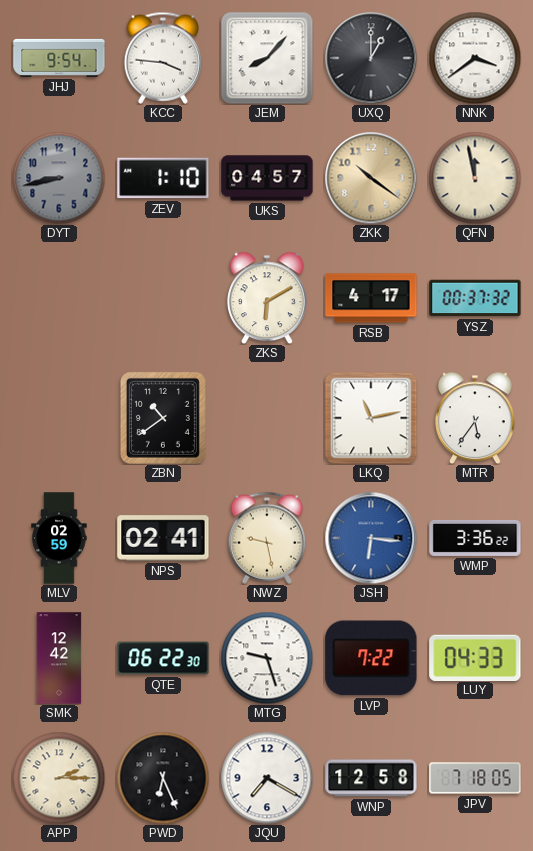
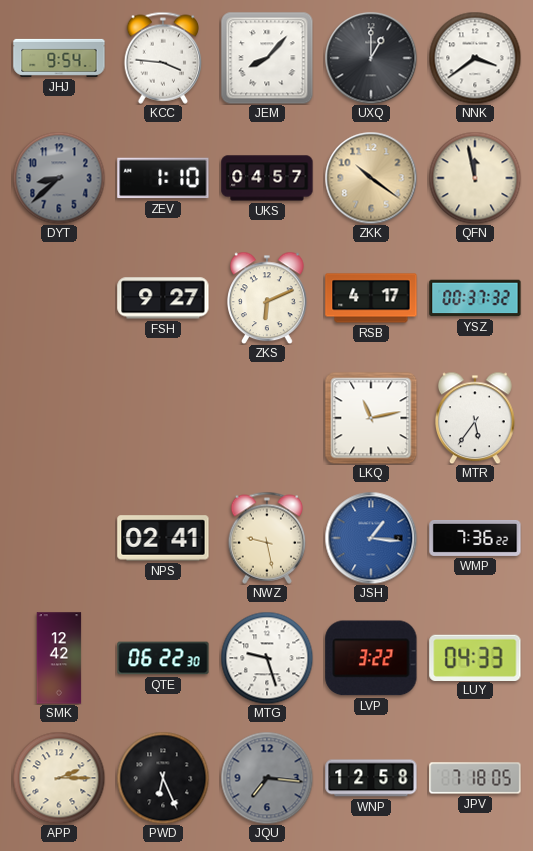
DYT: 8:43 -> 8:38 (59, 178)
FSH: none -> 9:27 (163, 298)
ZKS: 6:10 -> 6:11 (268, 298)
ZBN: 10:39 -> none (163, 418)
MLV: 02:59 -> none (59, 538)
JSH: 6:16 -> 1:16 (371, 538)
WMP: 3:36 -> 7:36 (475, 538)
LVP: 7:22 -> 3:22 (371, 658)
JQU: 7:20 -> 7:16 (267, 778)
JQU dial: white -> grey (267, 778)
